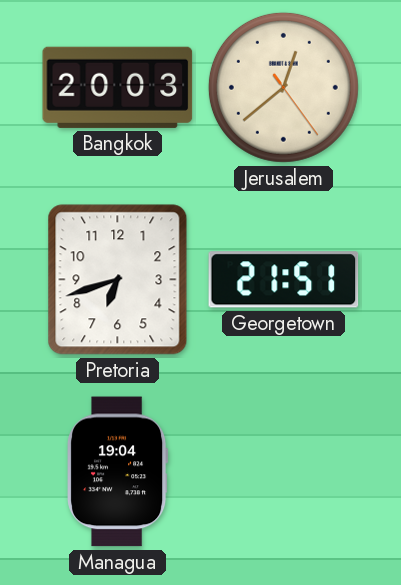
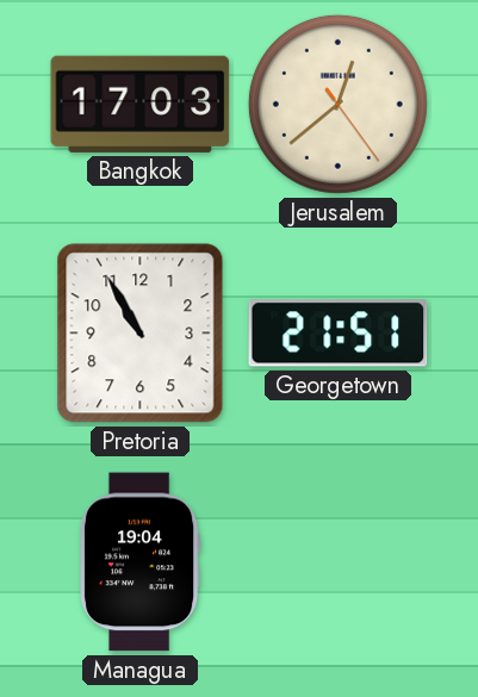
Bangkok: 20:03 -> 17:03 (141, 104)
Pretoria: 6:42 -> 10:55 (141, 334)
